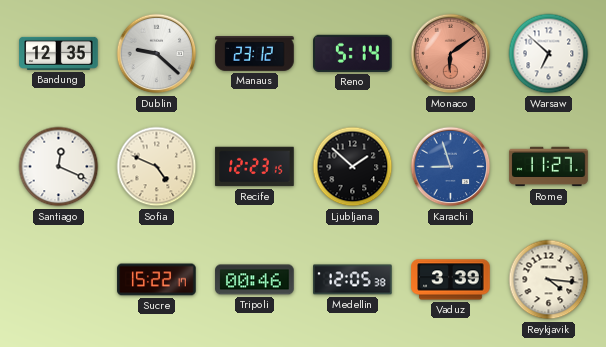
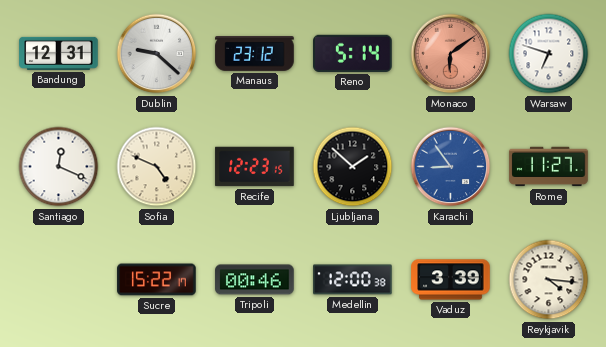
Bandung: 12:35 -> 12:31 (59, 53)
Warsaw: 6:52 -> 6:48 (549, 54)
Karachi: 8:57 -> 8:54 (451, 167)
Medellin: 12:05 -> 12:00 (353, 280)
